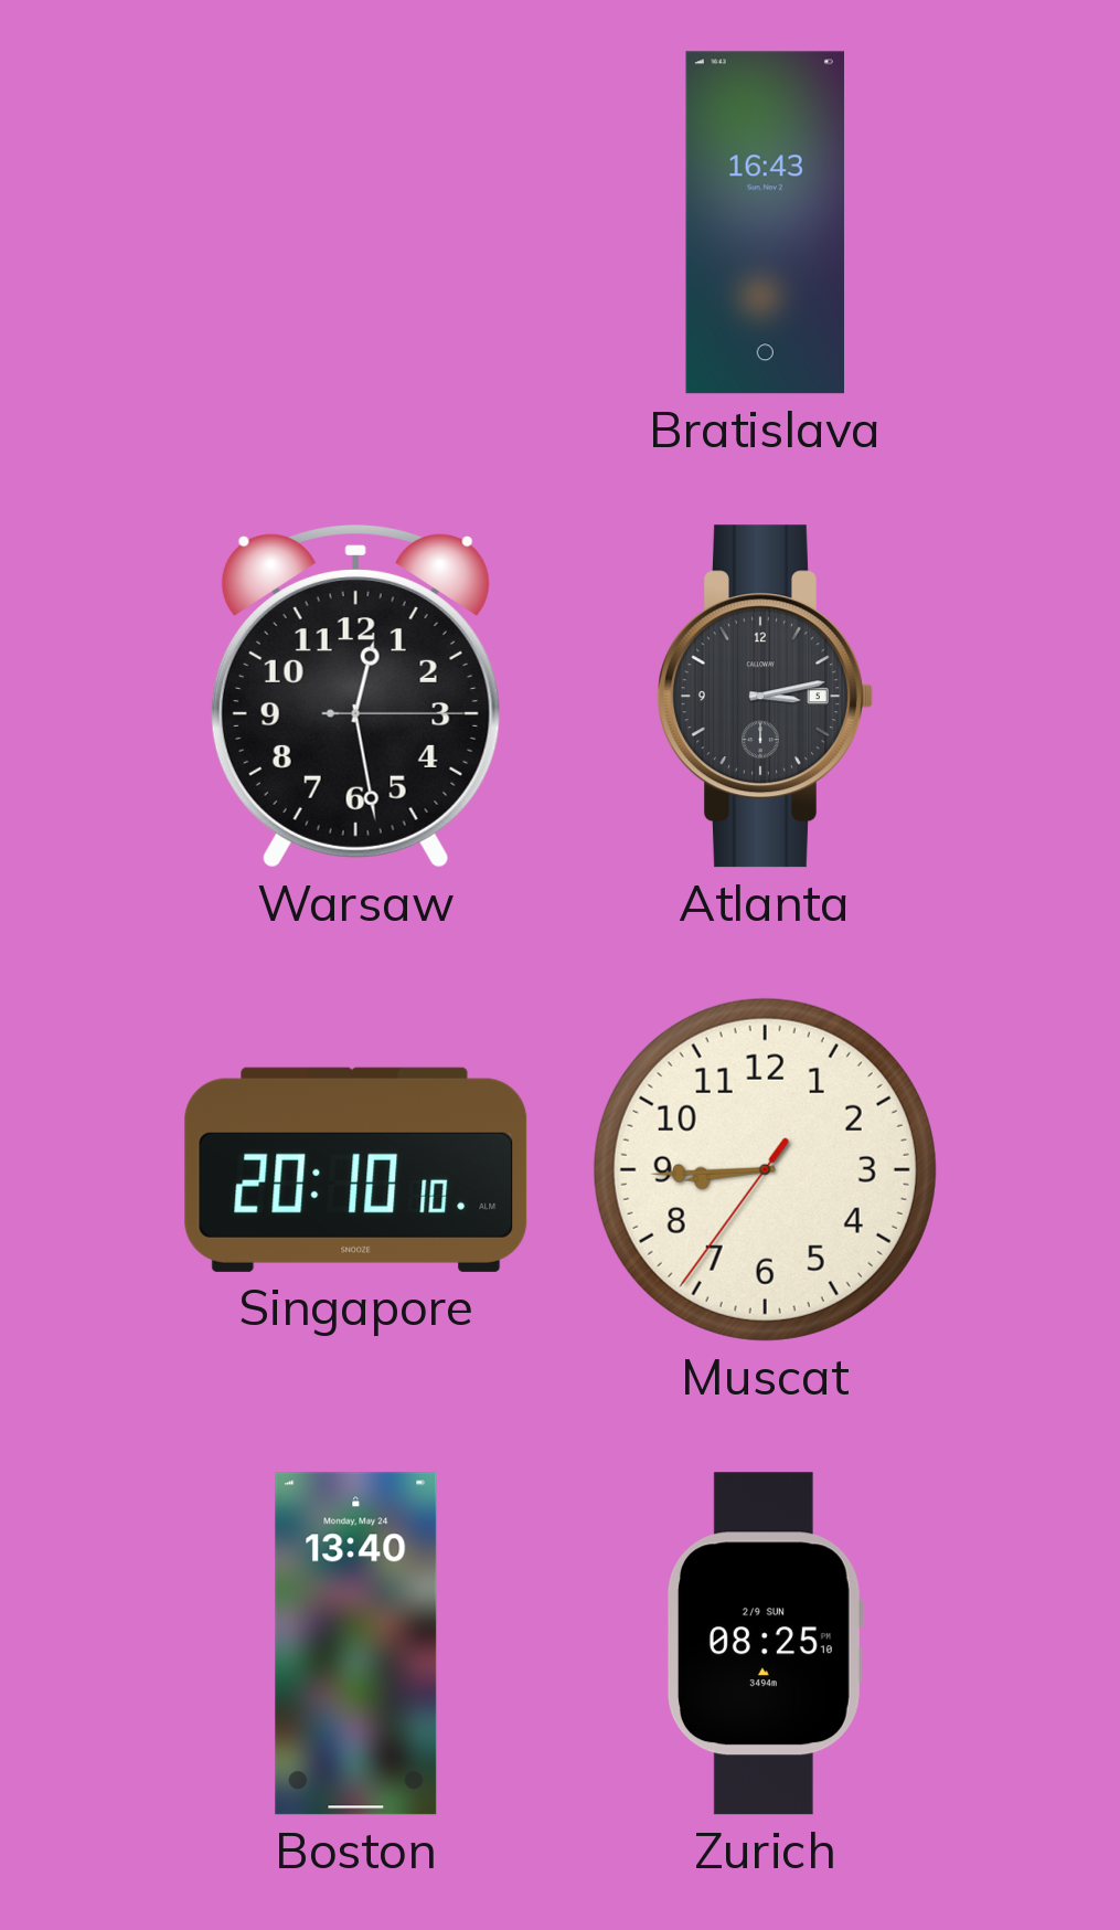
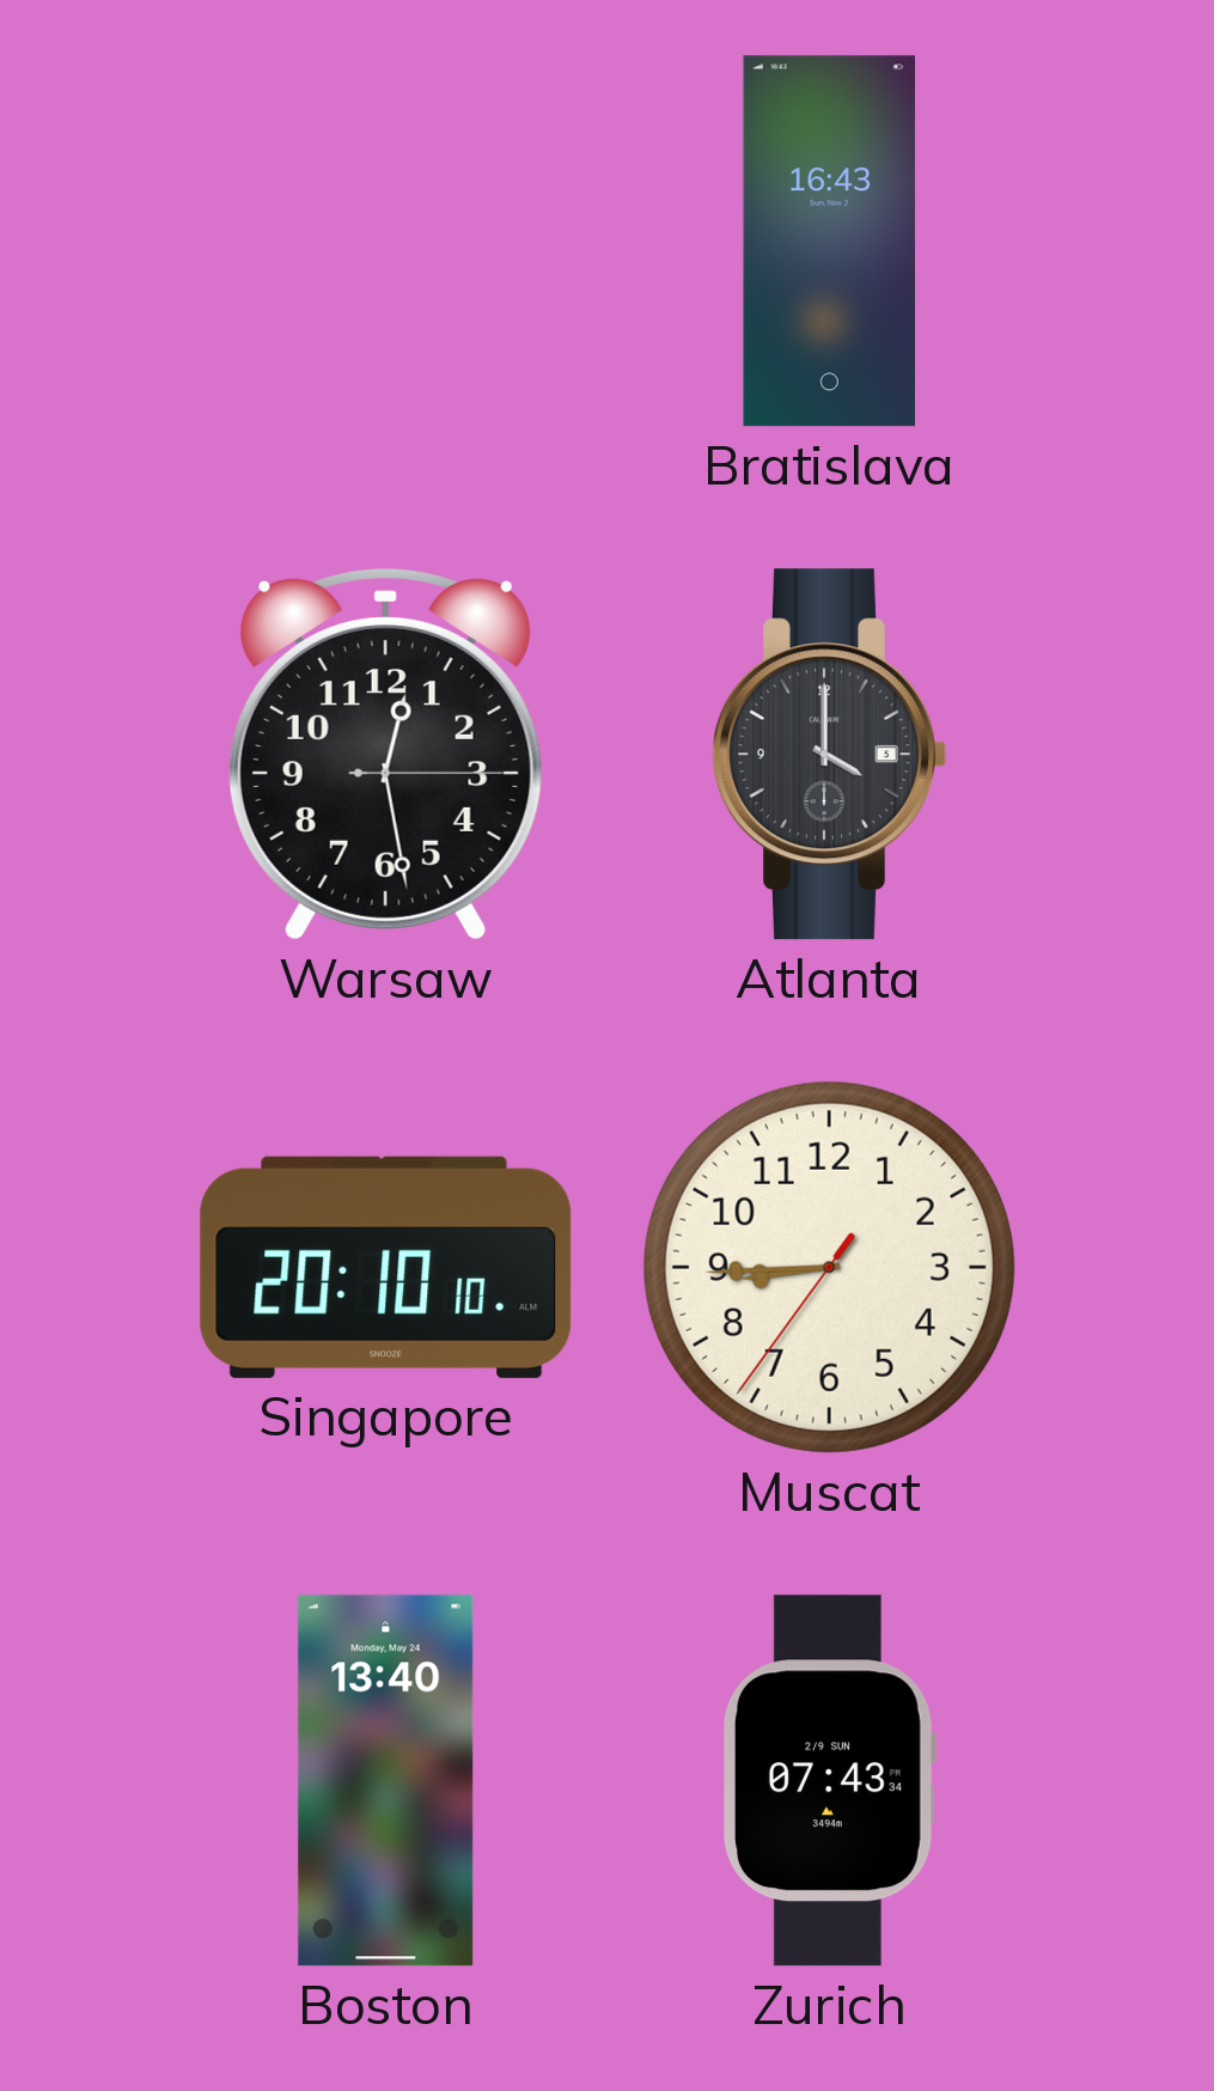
Atlanta: 3:13 -> 4:00 (830, 755)
Zurich: 08:25 -> 07:43 (829, 1781)
